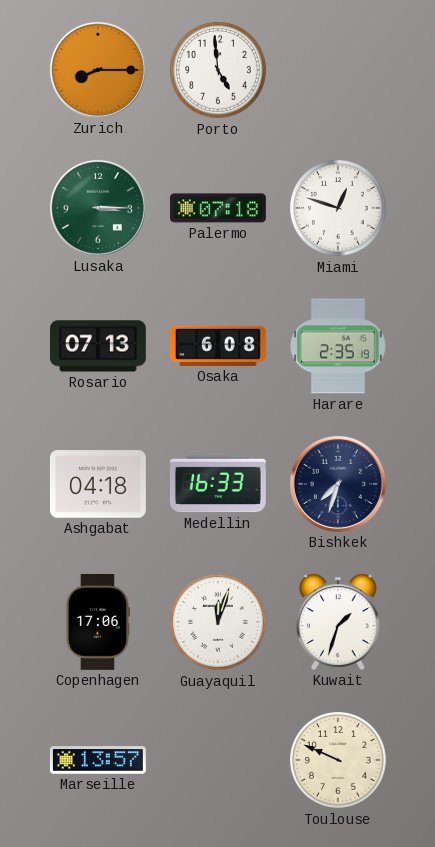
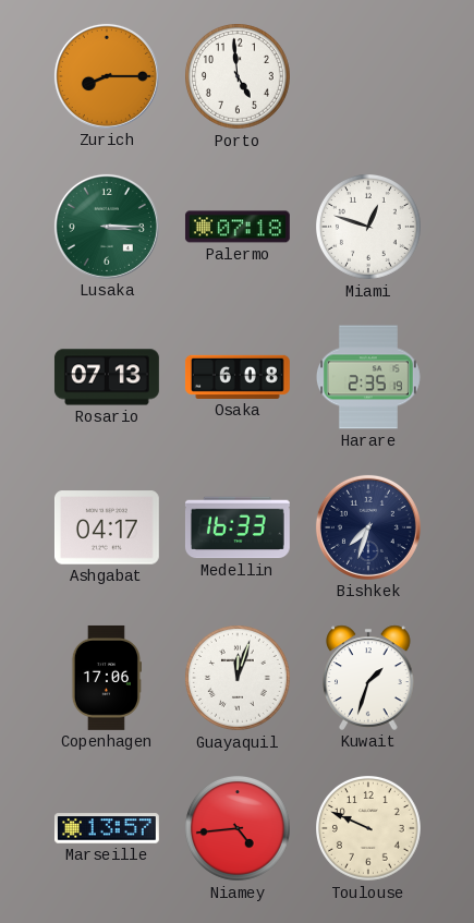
Ashgabat: 04:18 -> 04:17 (107, 527)
Niamey: none -> 4:44 (239, 829)
